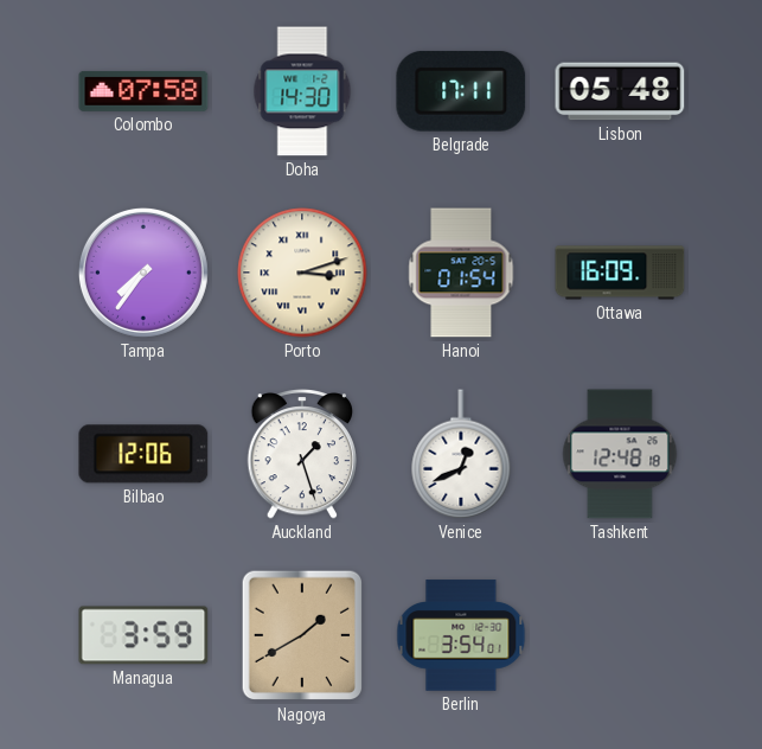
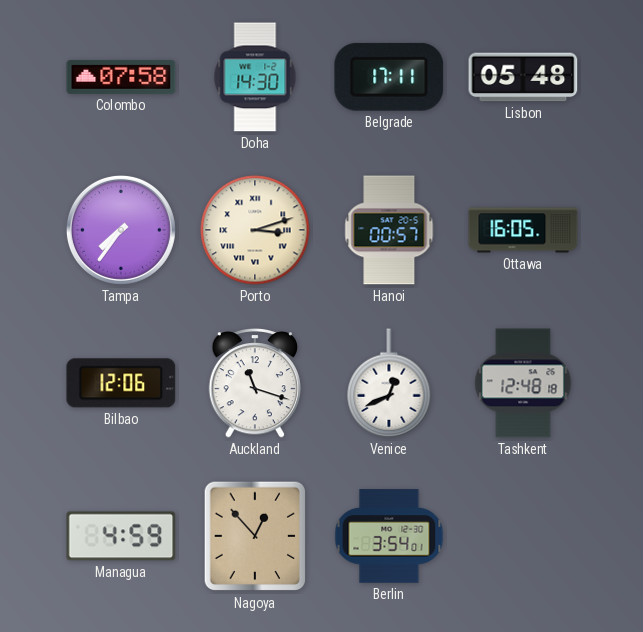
Hanoi: 01:54 -> 00:57 (389, 230)
Ottawa: 16:09 -> 16:05 (523, 230)
Auckland: 1:27 -> 11:18 (255, 384)
Managua: 3:59 -> 4:59 (121, 536)
Nagoya: 1:40 -> 12:53 (255, 536)
